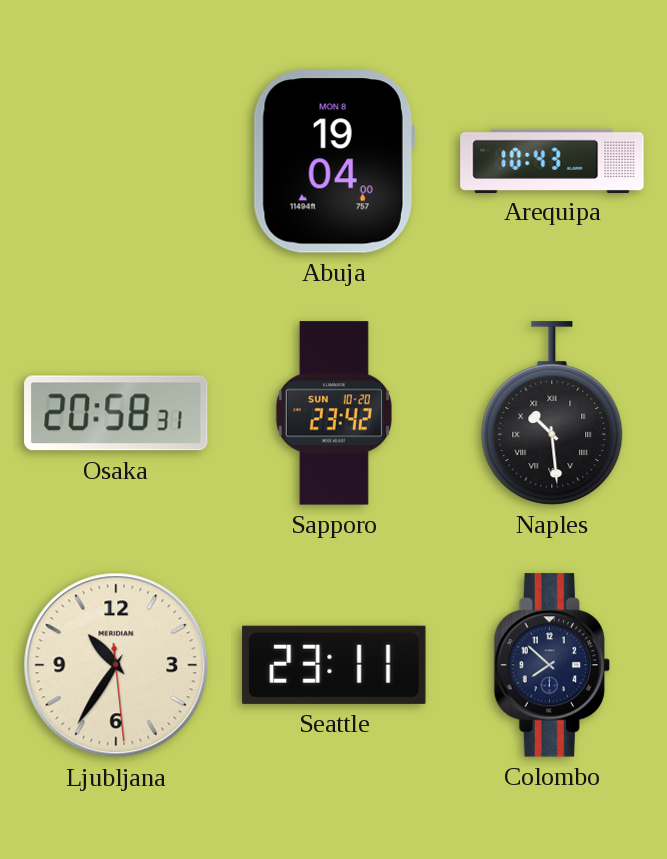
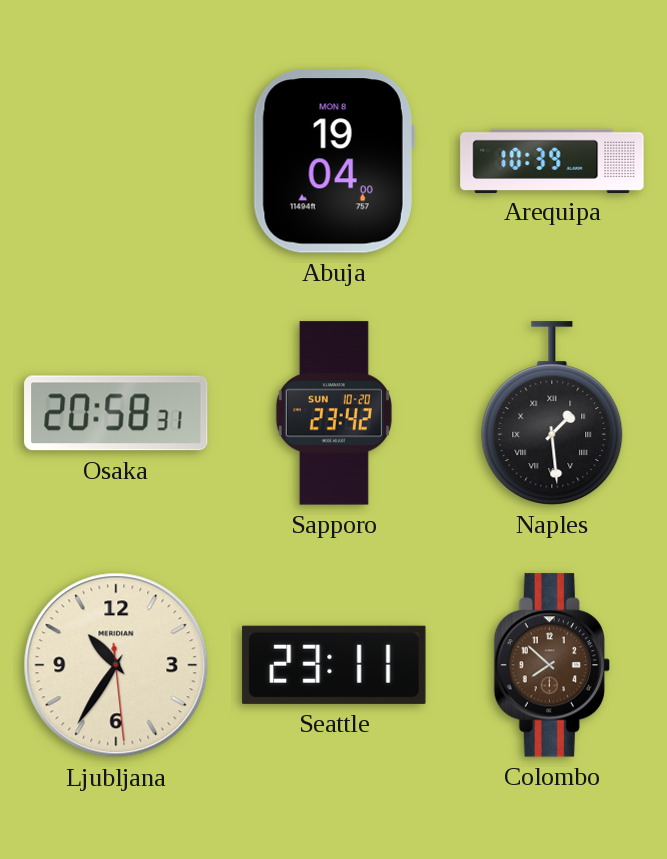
Arequipa: 10:43 -> 10:39 (552, 160)
Naples: 10:29 -> 1:29 (552, 413)
Colombo dial: navy -> brown (552, 665)
